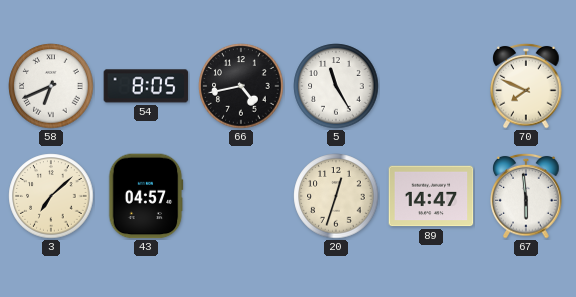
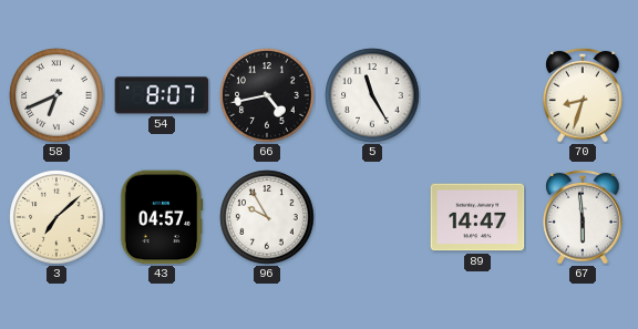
54: 8:05 -> 8:07 (162, 95)
70: 7:49 -> 8:33 (583, 95)
96: none -> 9:55 (267, 217)
20: 12:33 -> none (336, 196)
